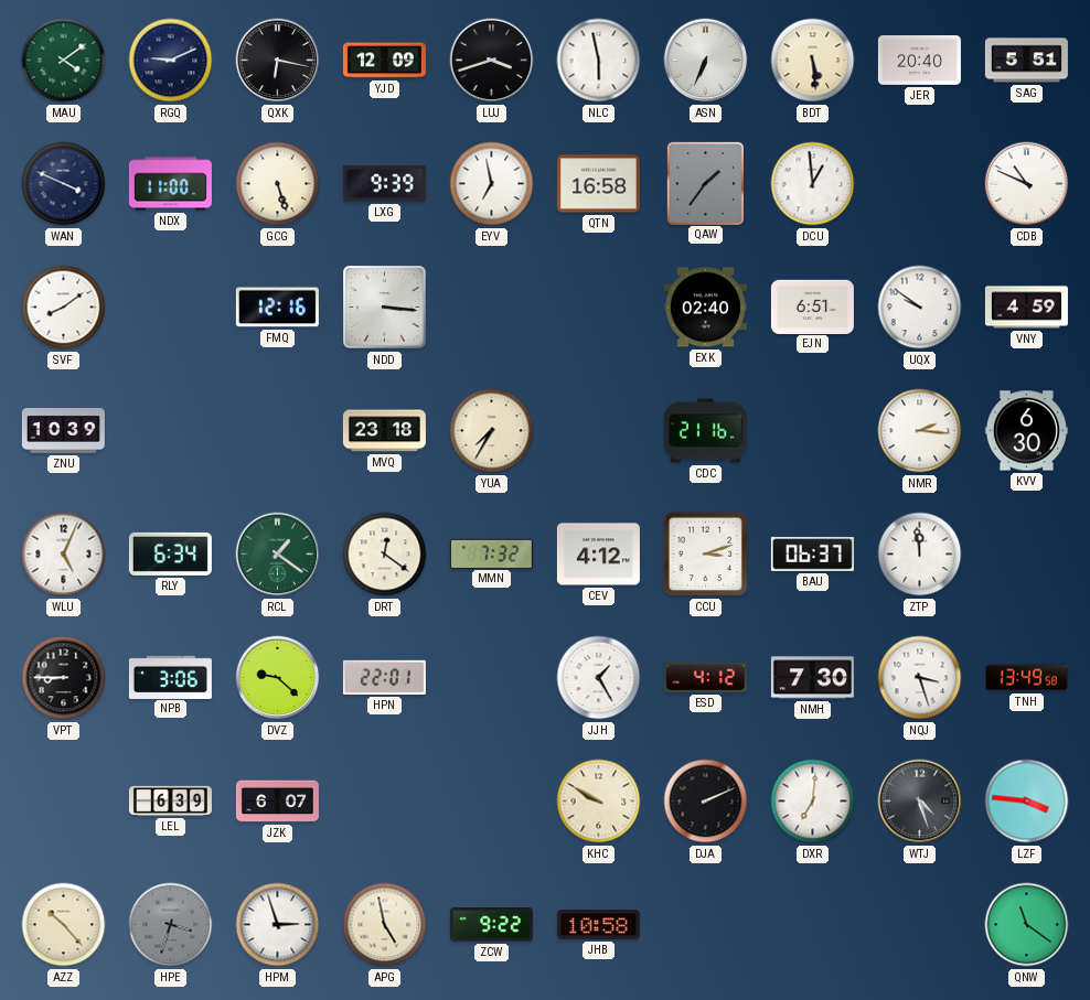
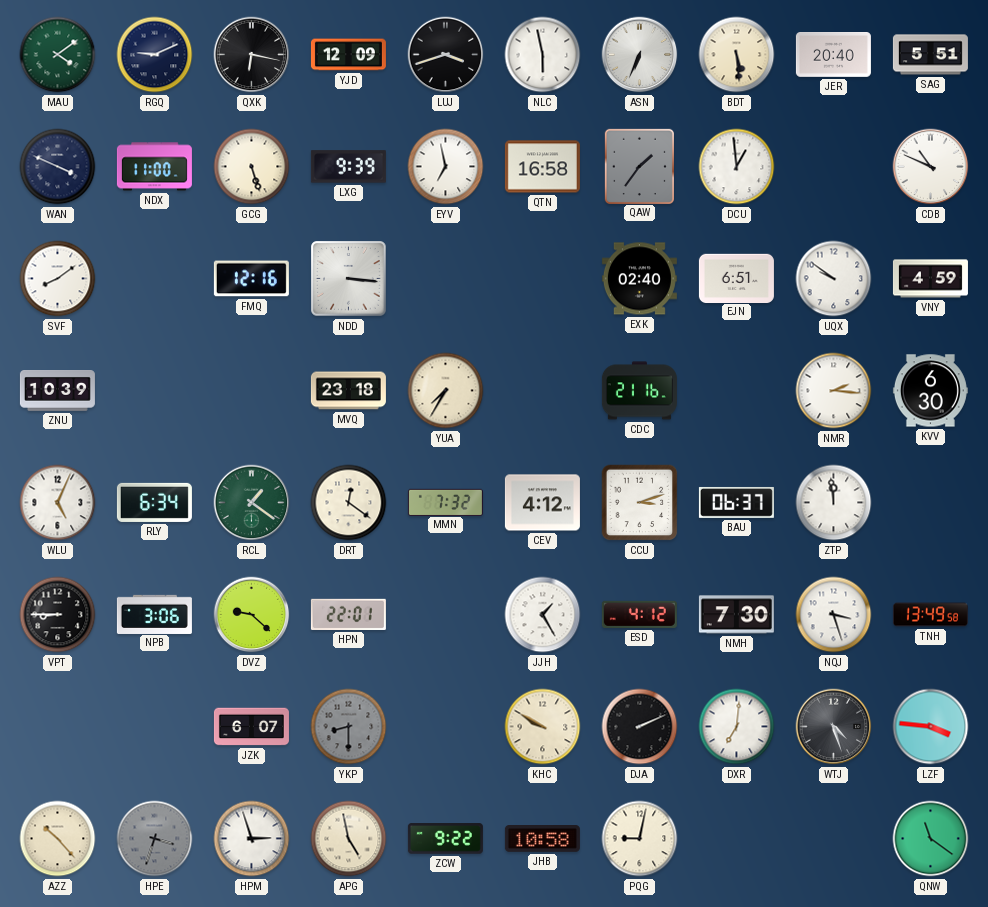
LEL: 6:39 -> none (170, 800)
YKP: none -> 8:30 (349, 727)
PQG: none -> 9:02 (640, 839)
